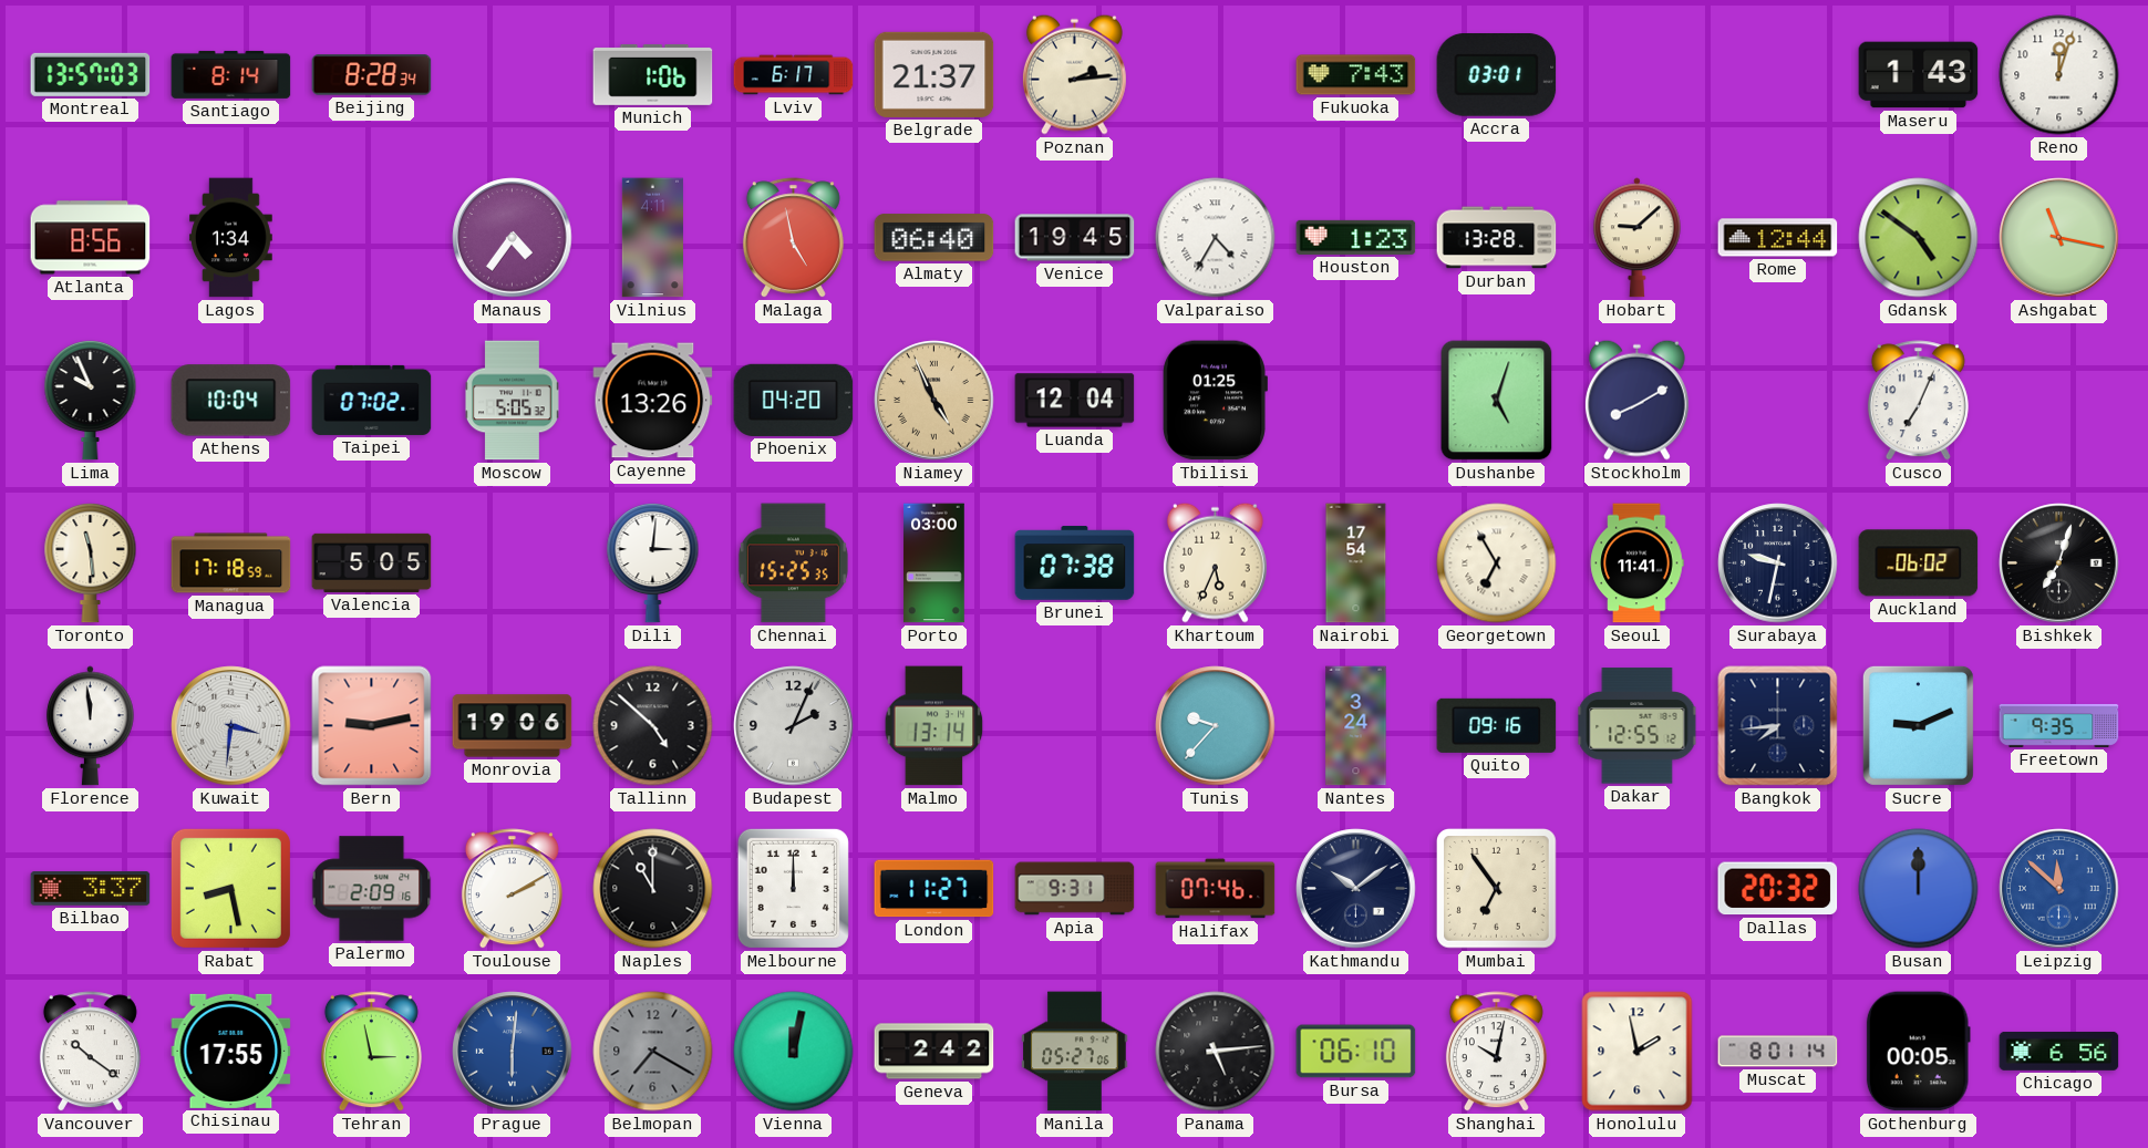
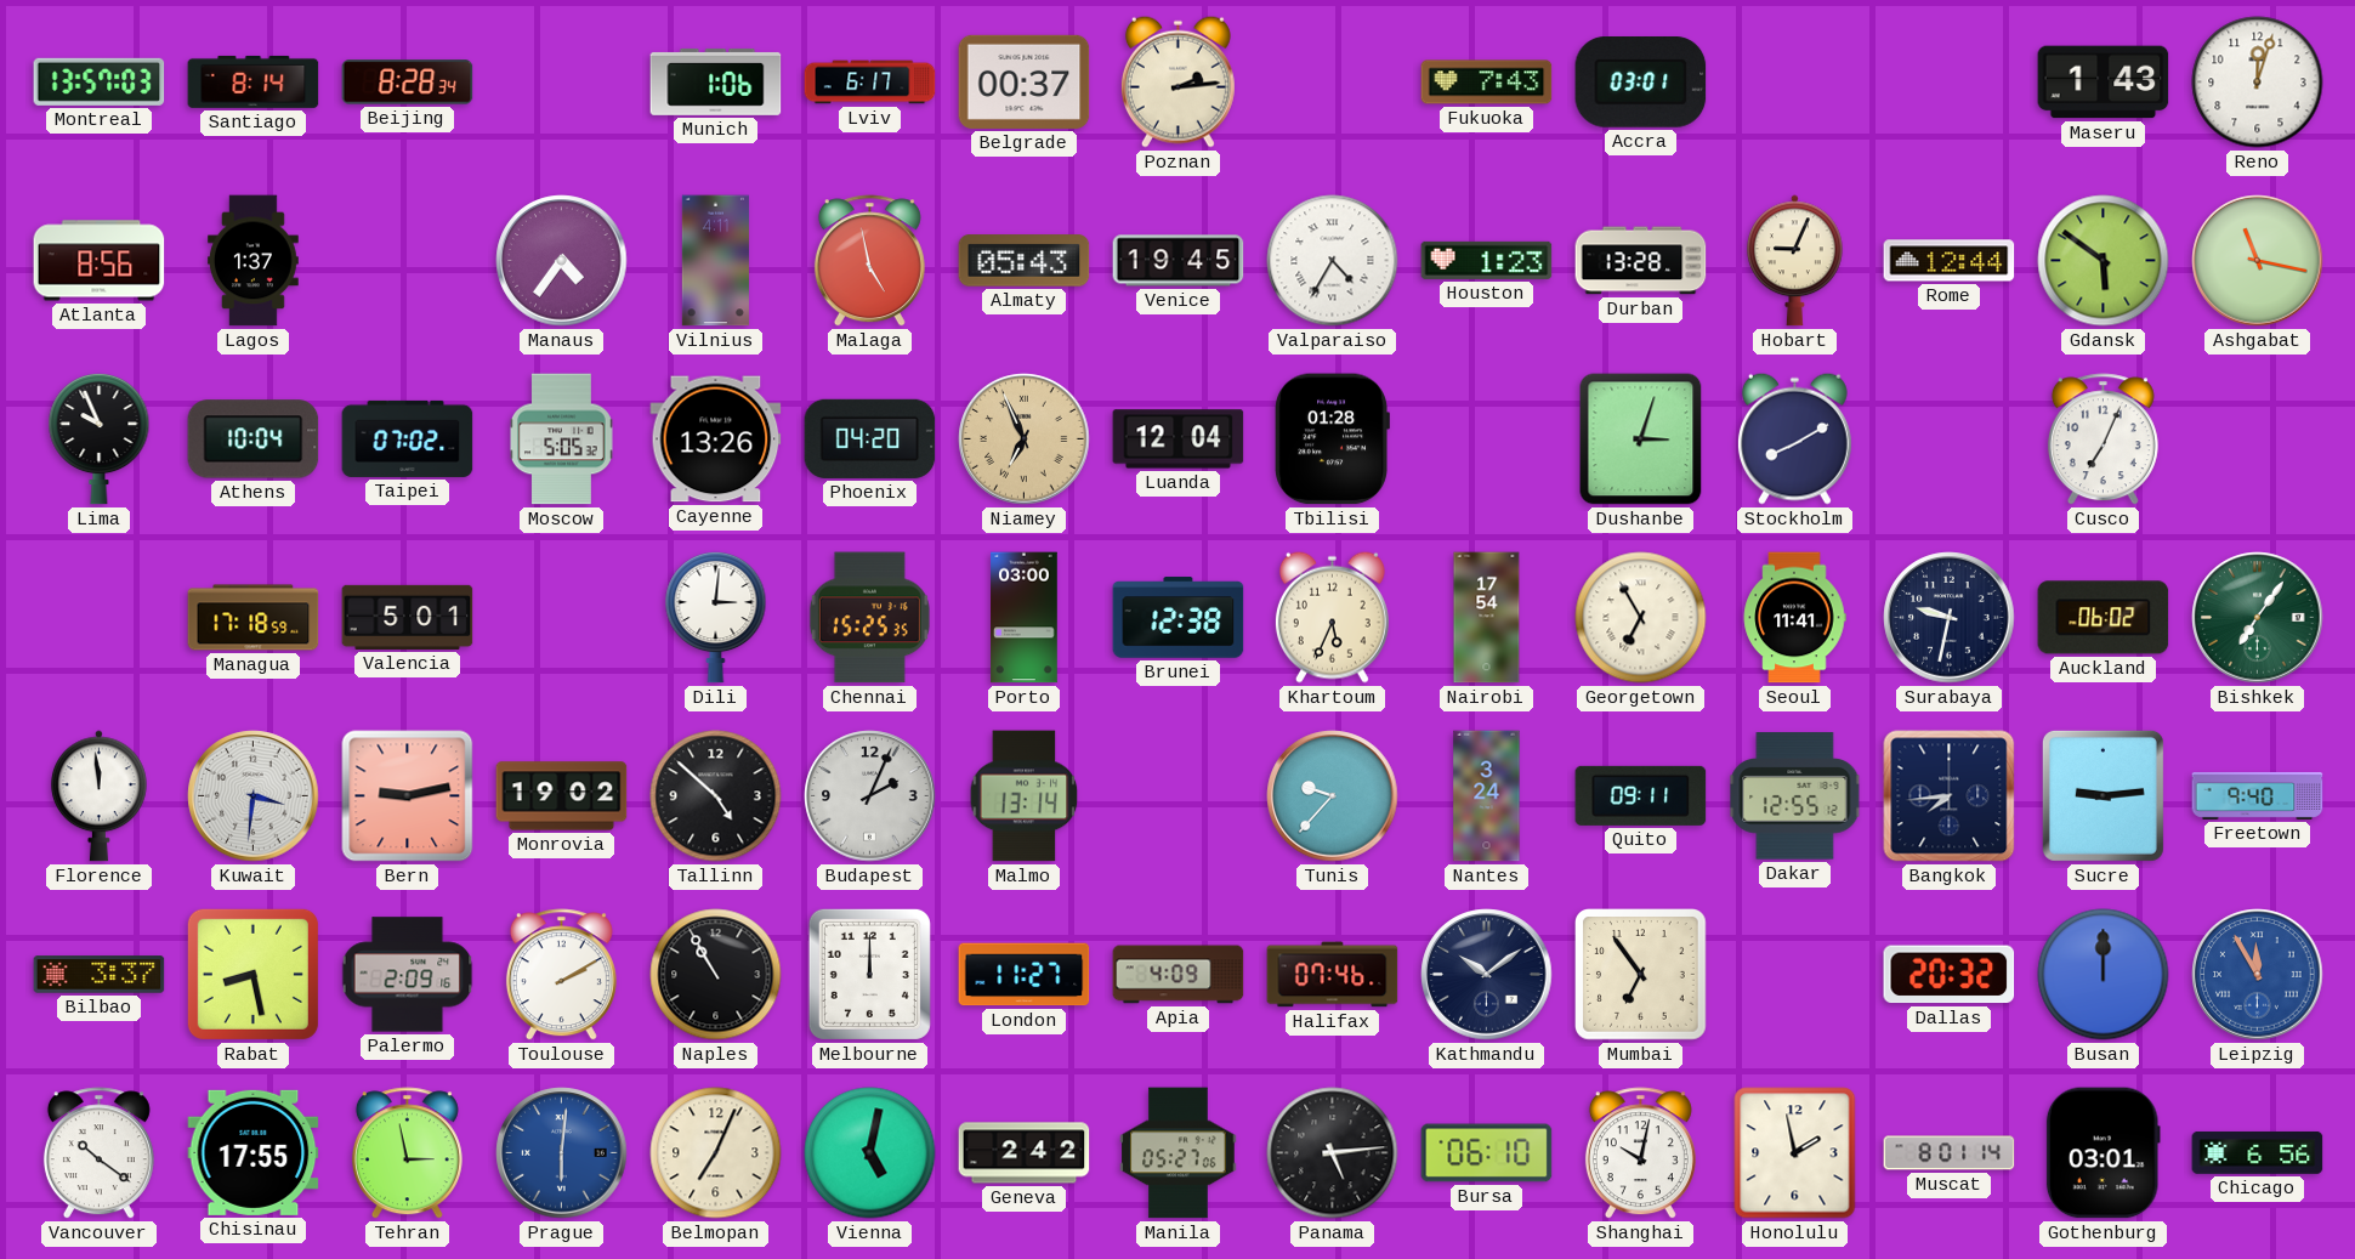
Belgrade: 21:37 -> 00:37 (1025, 81)
Lagos: 1:34 -> 1:37 (252, 261)
Almaty: 06:40 -> 05:43 (1025, 261)
Hobart: 9:08 -> 9:04 (1794, 261)
Gdansk: 4:51 -> 5:51 (2104, 261)
Niamey: 4:56 -> 6:56 (1025, 439)
Tbilisi: 01:25 -> 01:28 (1332, 439)
Dushanbe: 5:03 -> 3:03 (1641, 439)
Toronto: 11:29 -> none (91, 562)
Valencia: 5:05 -> 5:01 (408, 617)
Brunei: 07:38 -> 12:38 (1179, 618)
Bishkek: 7:03 -> 7:06 (2258, 618)
Bishkek dial: black -> green (2258, 618)
Monrovia: 19:06 -> 19:02 (562, 796)
Quito: 09:16 -> 09:11 (1641, 795)
Sucre: 9:11 -> 9:14 (2103, 795)
Freetown: 9:35 -> 9:40 (2258, 795)
Naples: 11:00 -> 10:55 (716, 975)
Apia: 9:31 -> 4:09 (1179, 975)
Leipzig: 11:52 -> 11:55 (2258, 975)
Belmopan: 7:20 -> 7:04 (716, 1153)
Belmopan dial: grey -> cream (716, 1153)
Vienna: 12:02 -> 5:02 (870, 1153)
Gothenburg: 00:05 -> 03:01 (2103, 1153)
